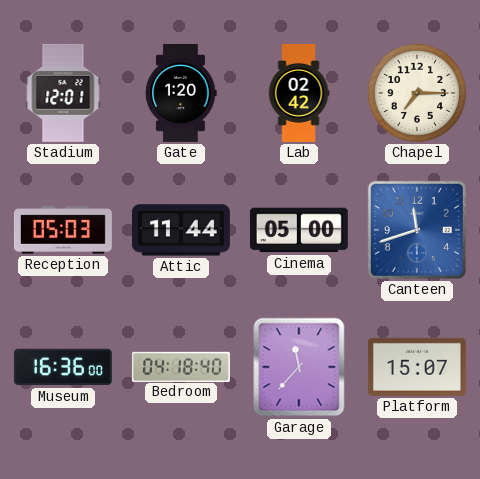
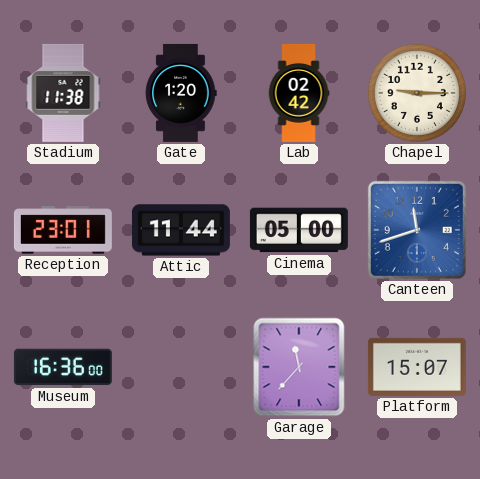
Stadium: 12:01 -> 11:38 (63, 93)
Chapel: 7:15 -> 9:15 (417, 93)
Reception: 05:03 -> 23:01 (63, 230)
Bedroom: 04:18 -> none (181, 366)
